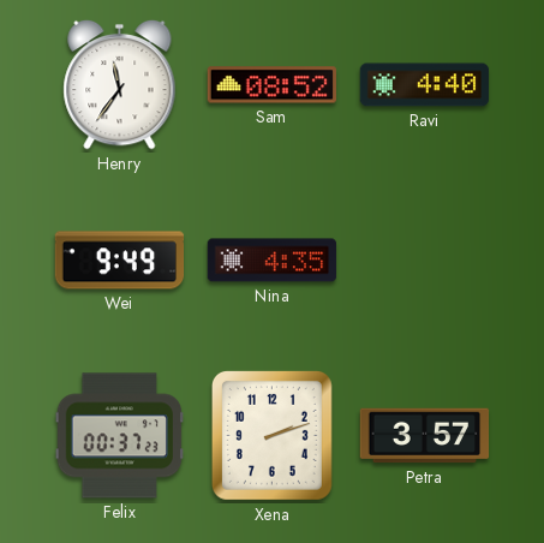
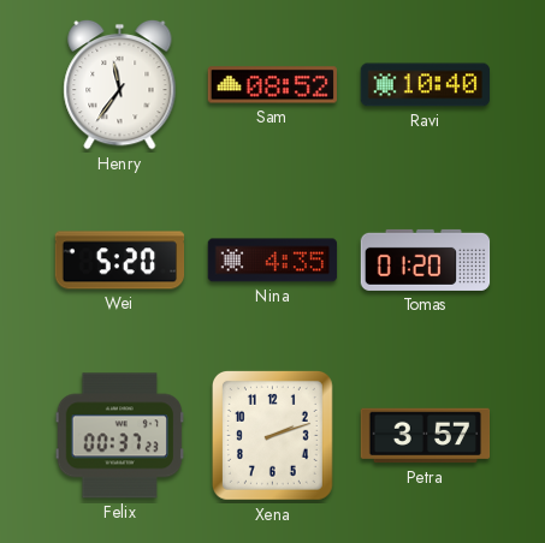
Ravi: 4:40 -> 10:40 (426, 85)
Wei: 9:49 -> 5:20 (120, 261)
Tomas: none -> 01:20 (426, 259)
